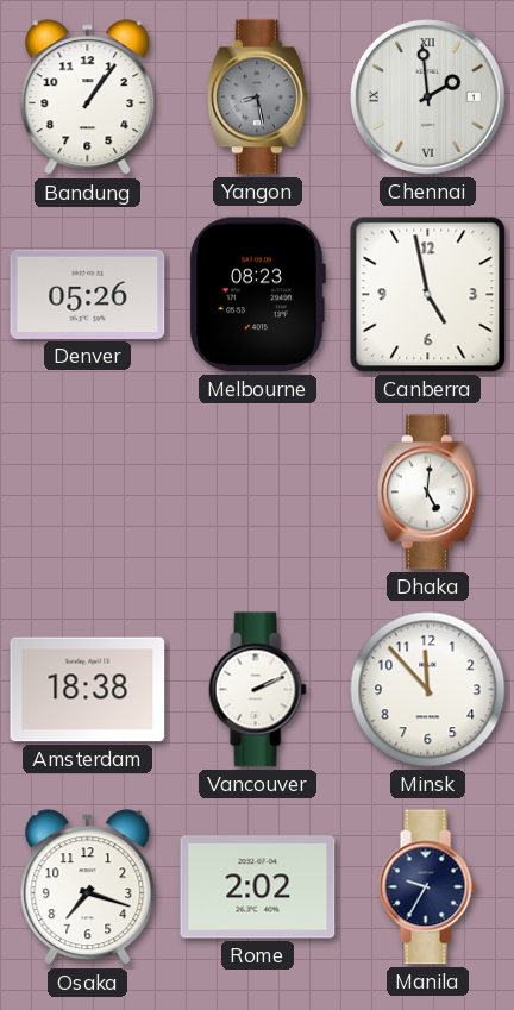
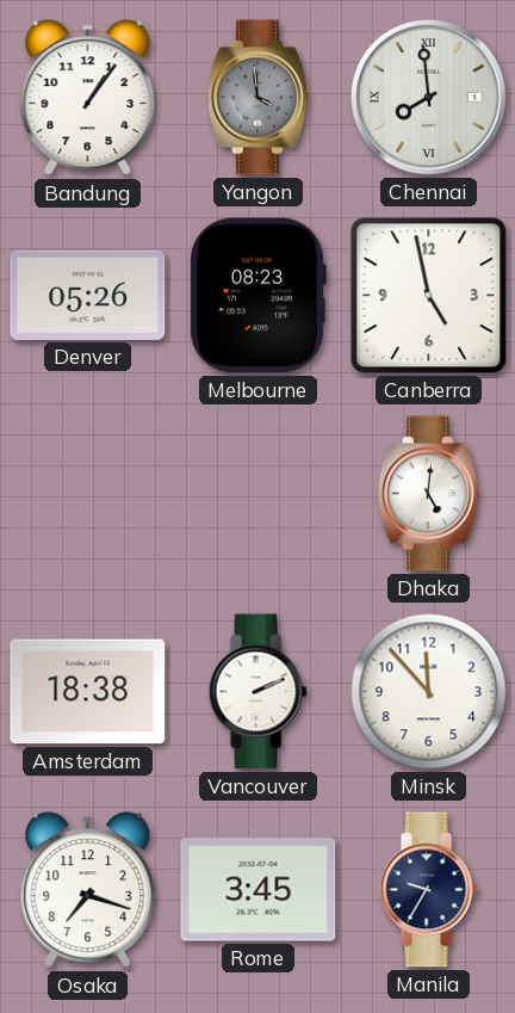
Yangon: 8:28 -> 3:59 (257, 98)
Chennai: 1:59 -> 7:59 (429, 98)
Rome: 2:02 -> 3:45 (259, 890)
